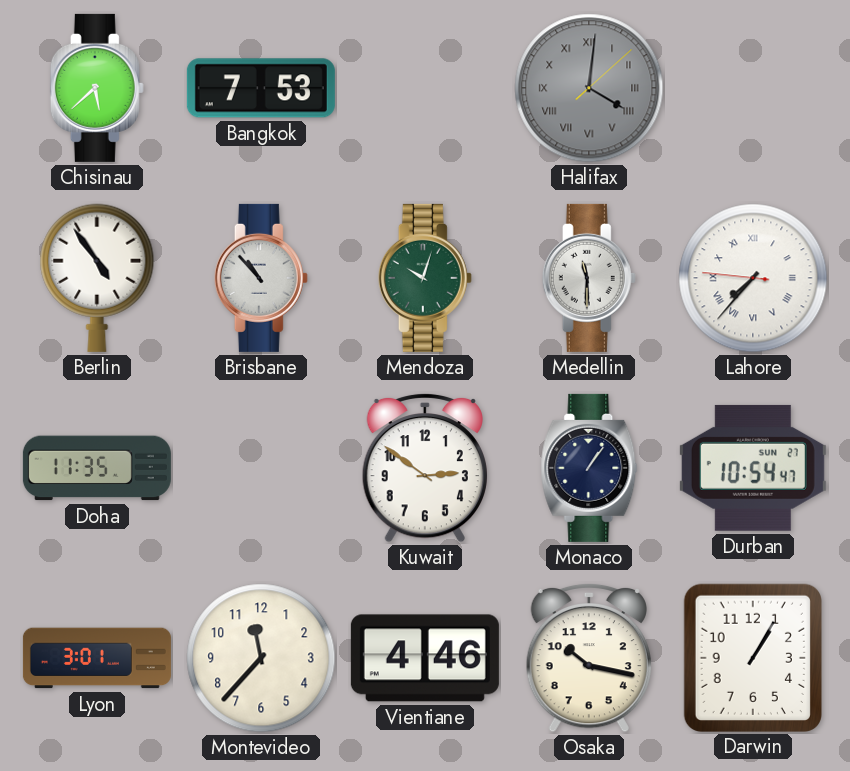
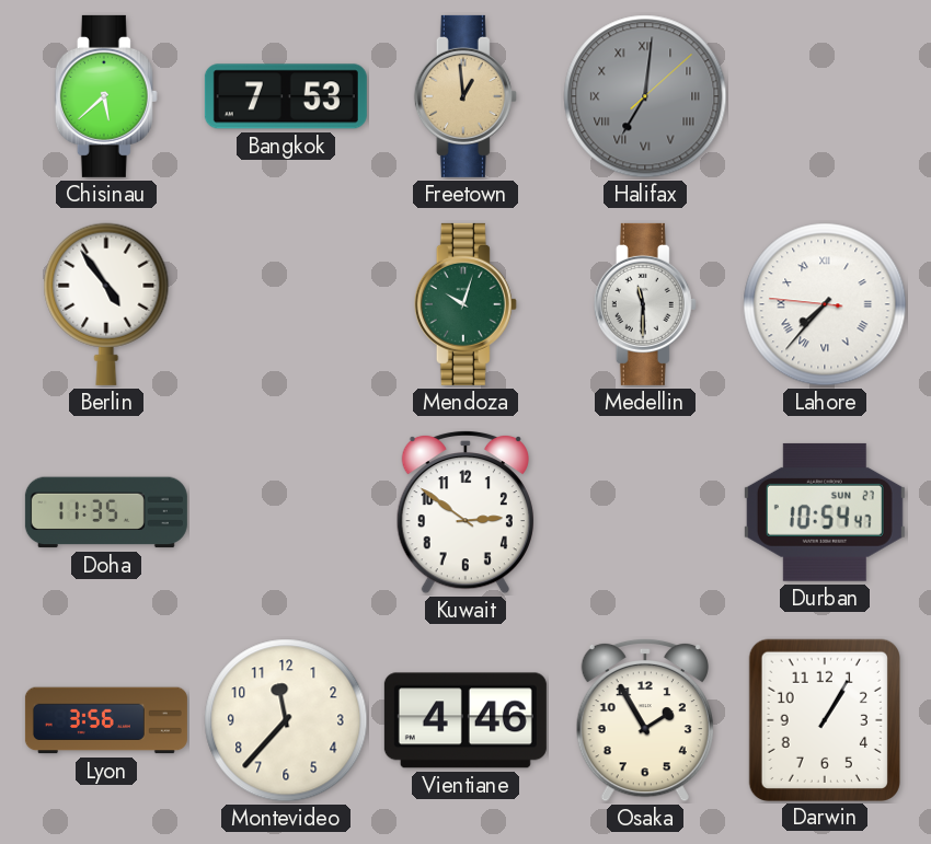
Freetown: none -> 12:59 (465, 96)
Halifax: 4:01 -> 7:01 (645, 96)
Brisbane: 10:53 -> none (261, 278)
Monaco: 1:06 -> none (589, 468)
Lyon: 3:01 -> 3:56 (106, 720)
Osaka: 10:17 -> 1:55 (645, 720)
